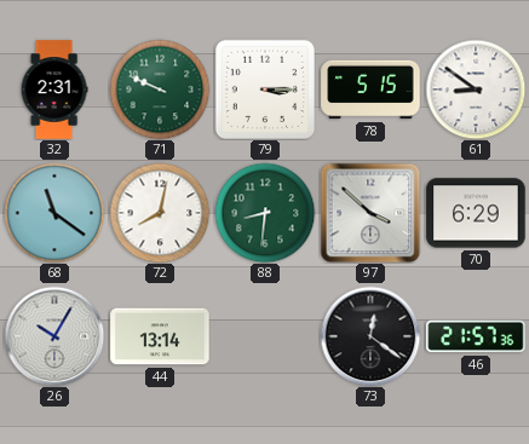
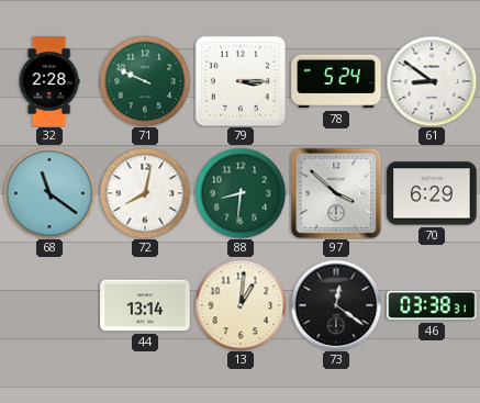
32: 2:31 -> 2:28 (49, 81)
78: 5:15 -> 5:24 (336, 81)
26: 10:05 -> none (54, 336)
13: none -> 1:01 (241, 305)
46: 21:57 -> 03:38 (432, 305)
